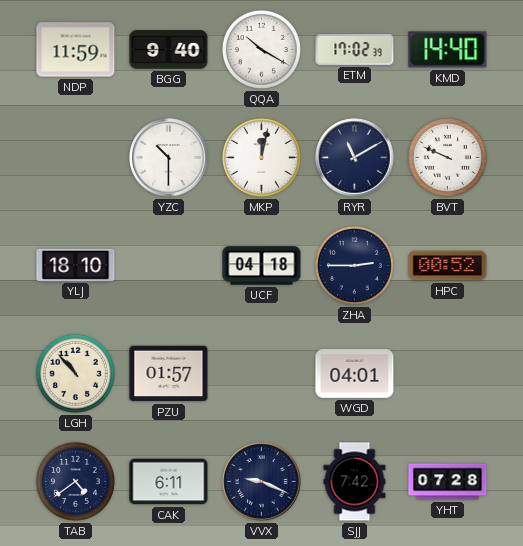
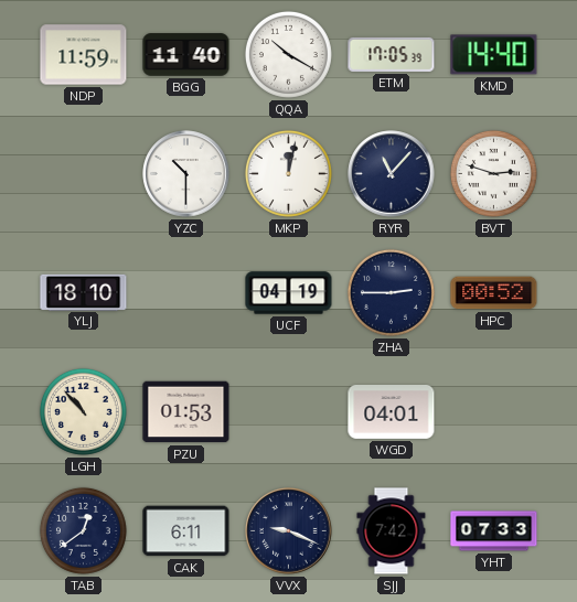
BGG: 9:40 -> 11:40 (186, 55)
ETM: 17:02 -> 17:05 (392, 54)
RYR: 11:10 -> 11:07 (392, 174)
BVT: 9:49 -> 2:48 (493, 173)
UCF: 04:18 -> 04:19 (289, 293)
PZU: 01:57 -> 01:53 (186, 412)
TAB: 4:39 -> 12:39 (83, 530)
YHT: 07:28 -> 07:33 (494, 531)
